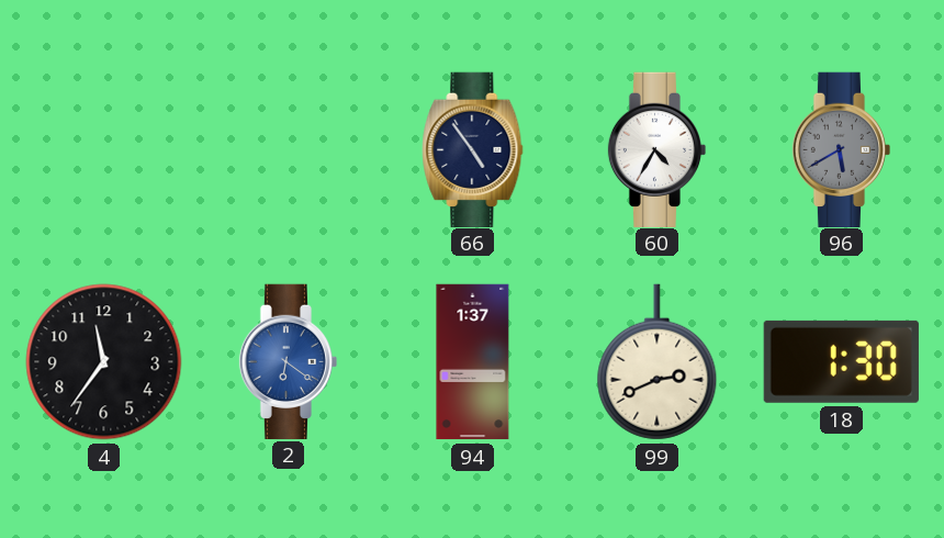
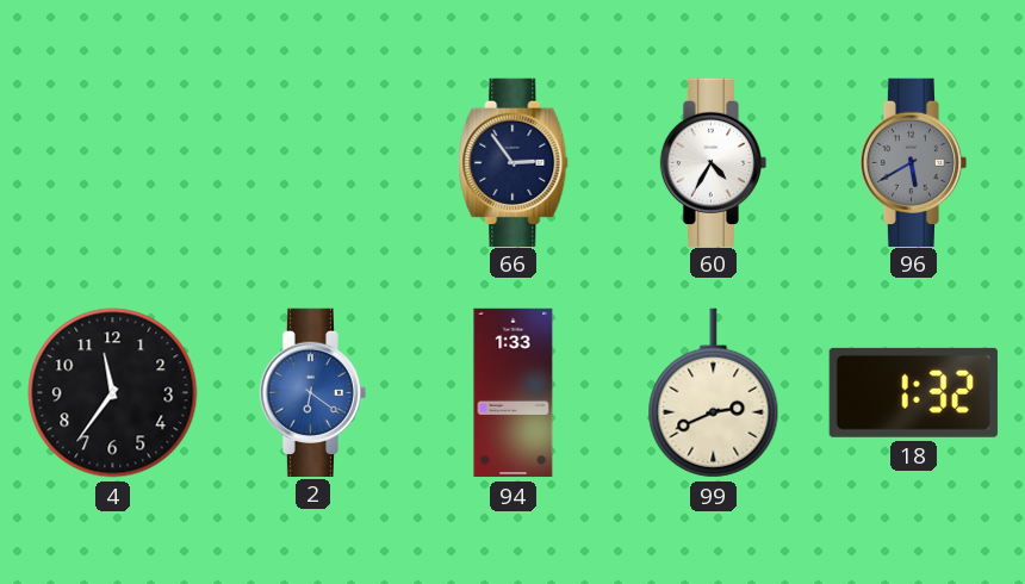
66: 4:54 -> 2:54 (514, 162)
94: 1:37 -> 1:33 (514, 393)
18: 1:30 -> 1:32 (913, 392)
